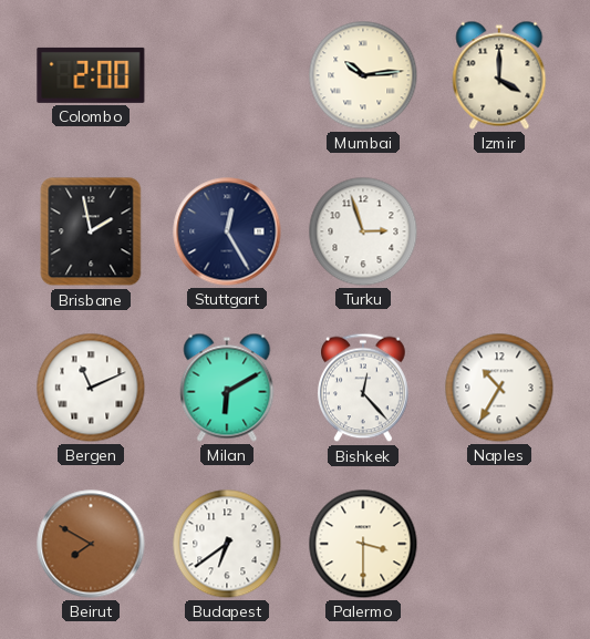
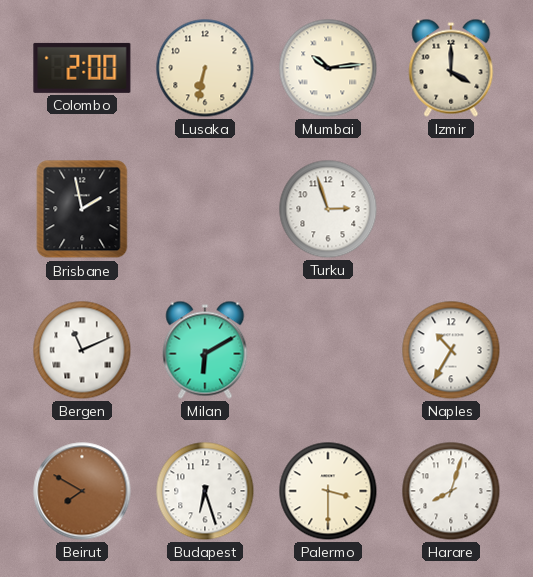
Lusaka: none -> 6:32 (205, 68)
Stuttgart: 12:25 -> none (227, 231)
Bishkek: 12:23 -> none (364, 388)
Budapest: 6:39 -> 6:27 (205, 491)
Harare: none -> 8:03 (451, 491)
